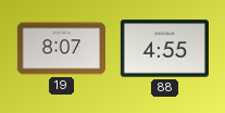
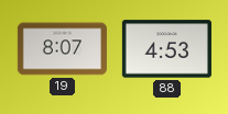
88: 4:55 -> 4:53 (166, 49)
